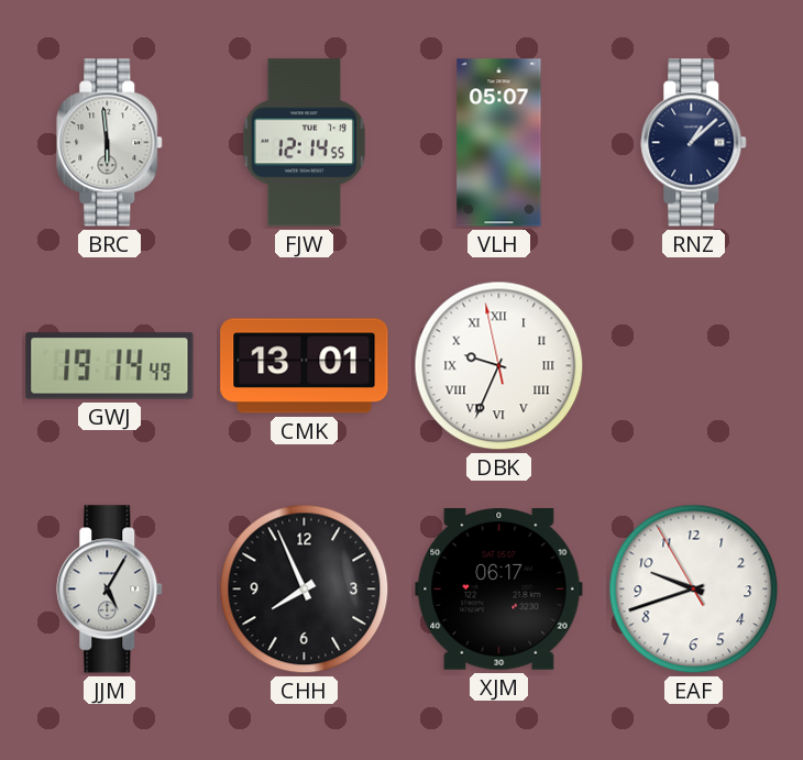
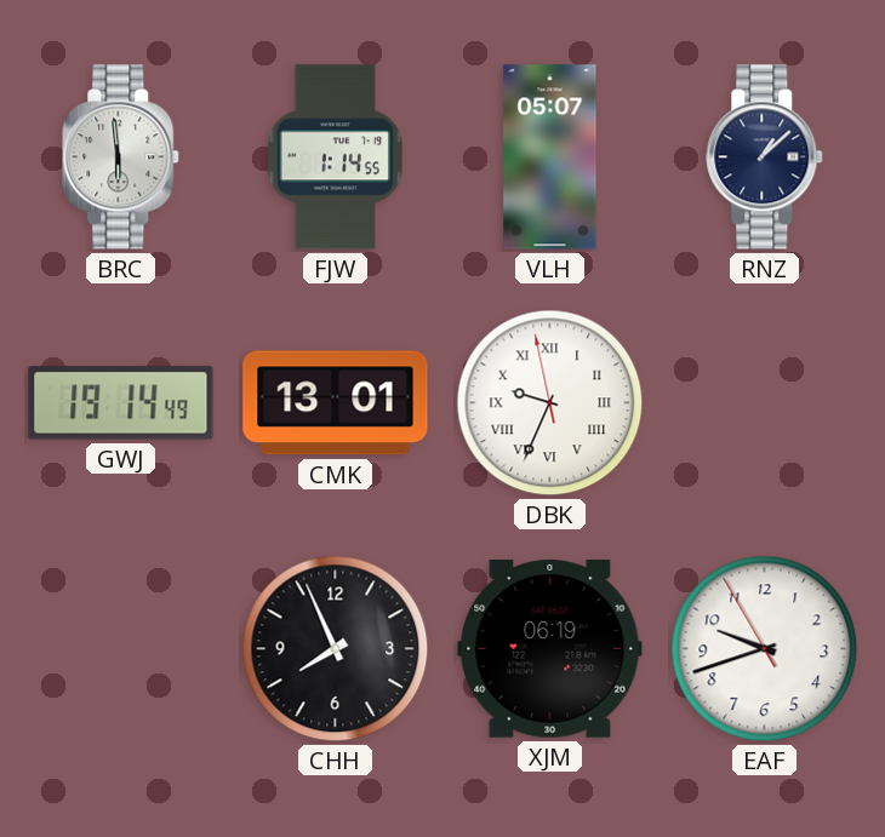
FJW: 12:14 -> 1:14 (335, 157)
JJM: 5:05 -> none (110, 590)
XJM: 06:17 -> 06:19 (550, 649)
